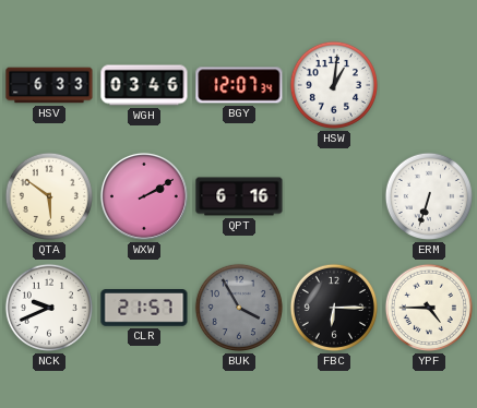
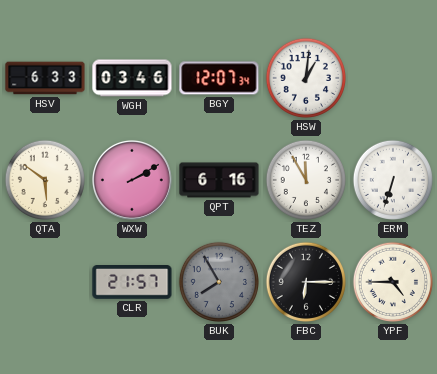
TEZ: none -> 11:55 (306, 180)
NCK: 9:41 -> none (49, 308)
BUK: 3:55 -> 7:55 (219, 282)
